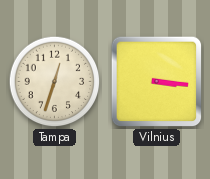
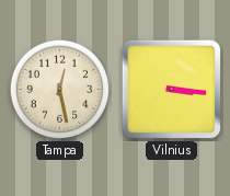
Tampa: 12:33 -> 12:28 (60, 90)
